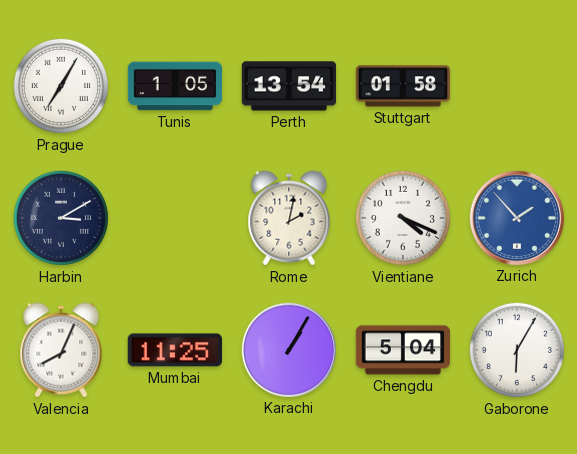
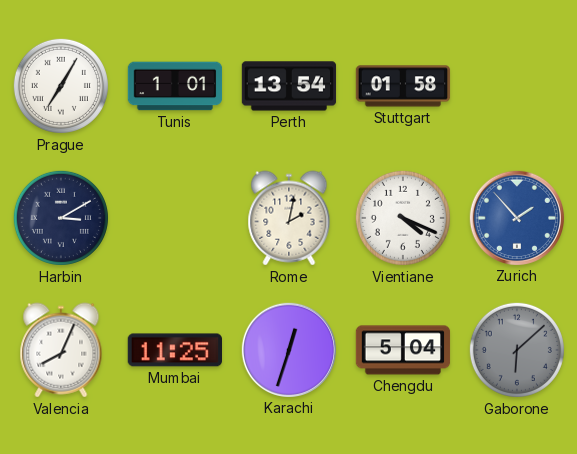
Tunis: 1:05 -> 1:01 (175, 86)
Karachi: 1:05 -> 12:33 (288, 349)
Gaborone: 6:05 -> 6:08 (517, 350)
Gaborone dial: white -> grey (517, 350)
